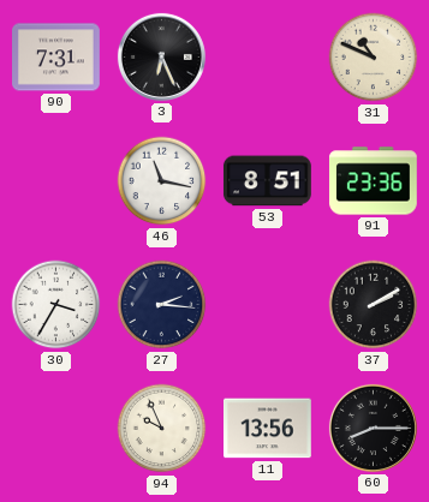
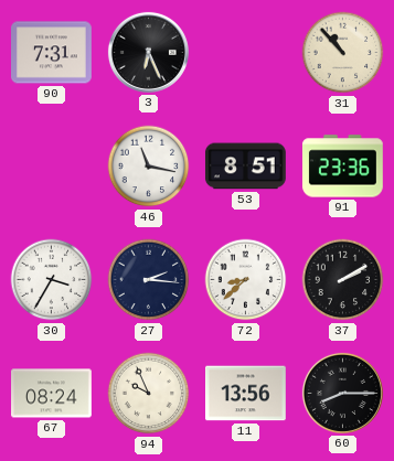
31: 10:49 -> 10:53 (343, 53)
72: none -> 8:38 (246, 280)
67: none -> 08:24 (52, 394)
